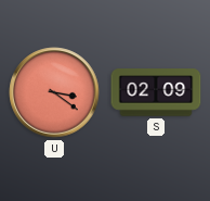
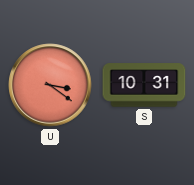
S: 02:09 -> 10:31 (144, 85)
